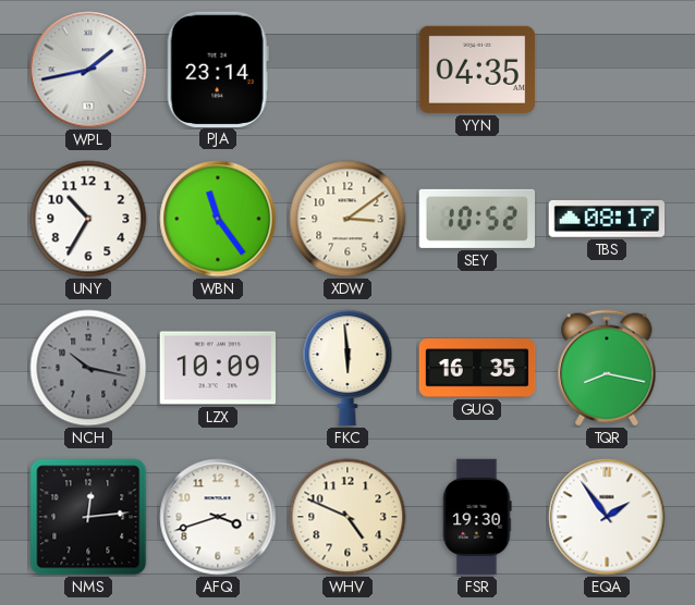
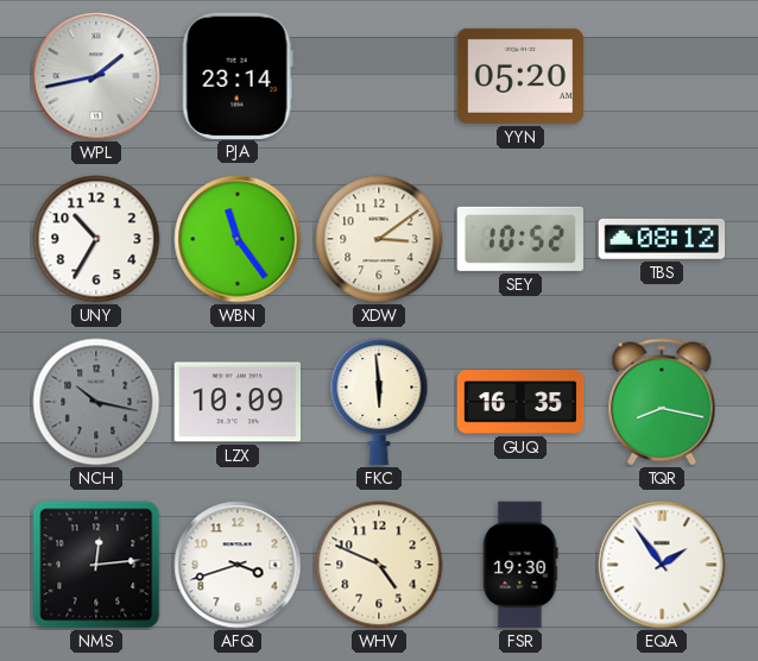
YYN: 04:35 -> 05:20 (520, 76)
TBS: 08:17 -> 08:12 (662, 239)
